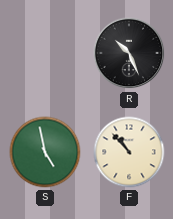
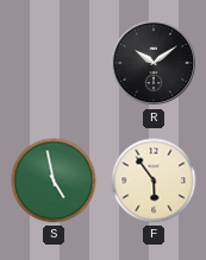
R: 10:26 -> 10:09 (154, 63)
F: 10:53 -> 5:54 (154, 180)
